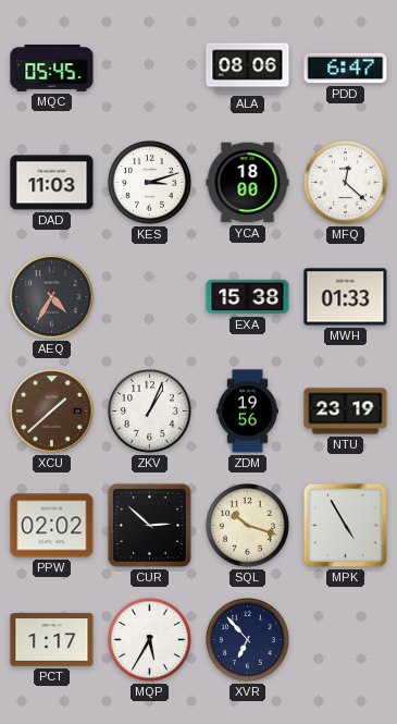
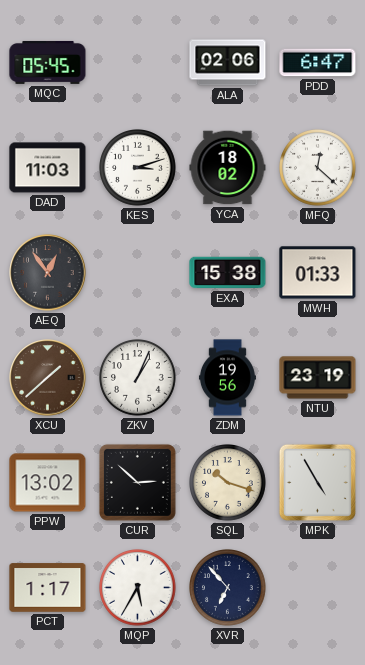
ALA: 08:06 -> 02:06 (228, 63)
YCA: 18:00 -> 18:02 (228, 168)
AEQ: 4:35 -> 12:54 (48, 273)
PPW: 02:02 -> 13:02 (48, 483)
